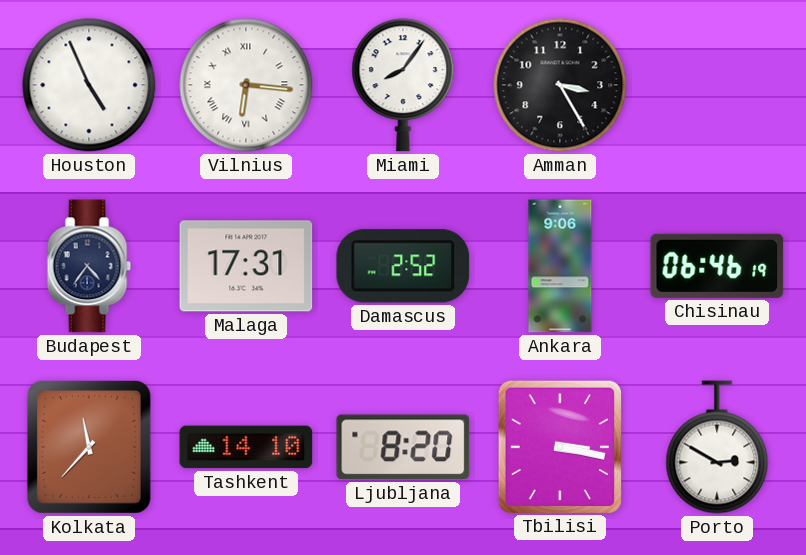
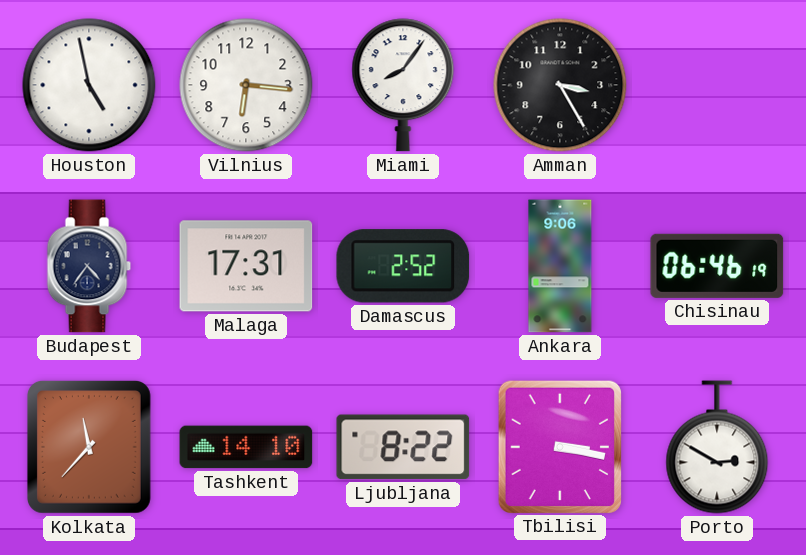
Houston: 4:56 -> 4:58 (89, 85)
Vilnius numerals: Roman -> Arabic (246, 85)
Ljubljana: 8:20 -> 8:22 (403, 447)
